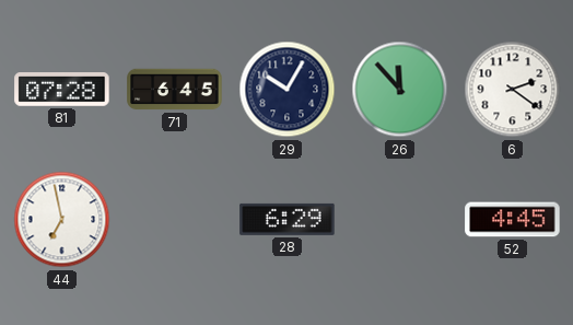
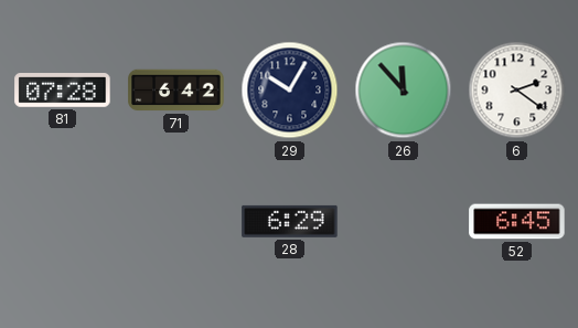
71: 6:45 -> 6:42 (176, 91)
44: 6:58 -> none (62, 220)
52: 4:45 -> 6:45 (517, 222)
